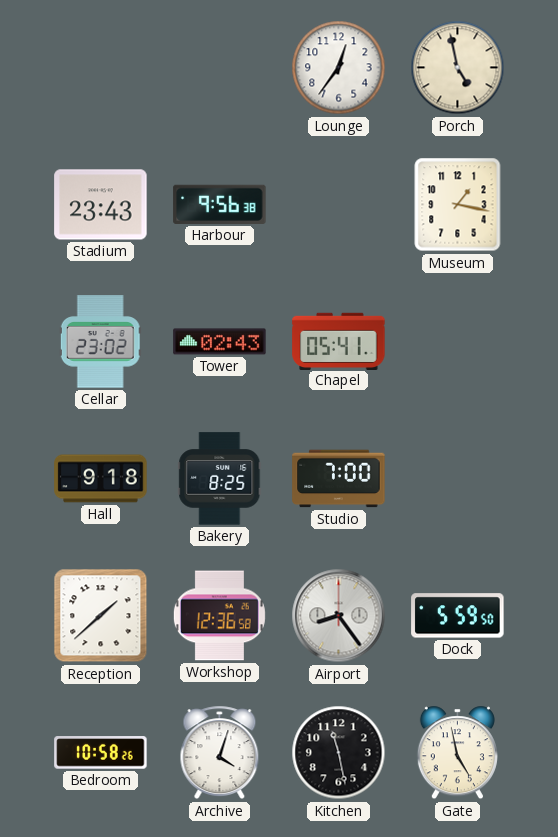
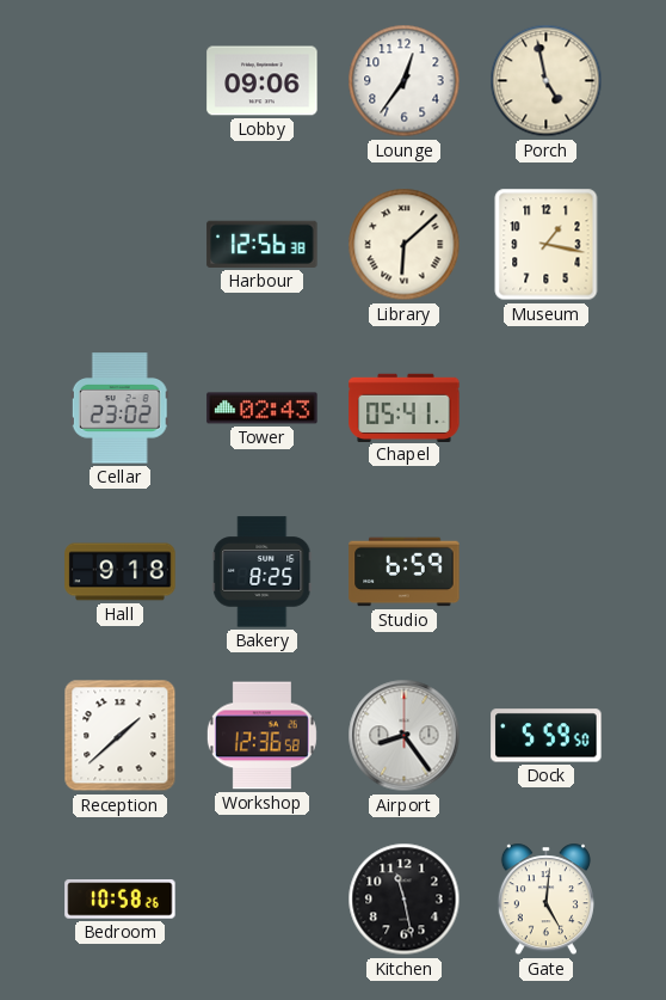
Lobby: none -> 09:06 (263, 81)
Stadium: 23:43 -> none (101, 205)
Harbour: 9:56 -> 12:56 (263, 244)
Library: none -> 6:08 (405, 245)
Studio: 7:00 -> 6:59 (405, 572)
Archive: 4:03 -> none (220, 753)
Gate: 4:58 -> 5:01 (545, 900)
